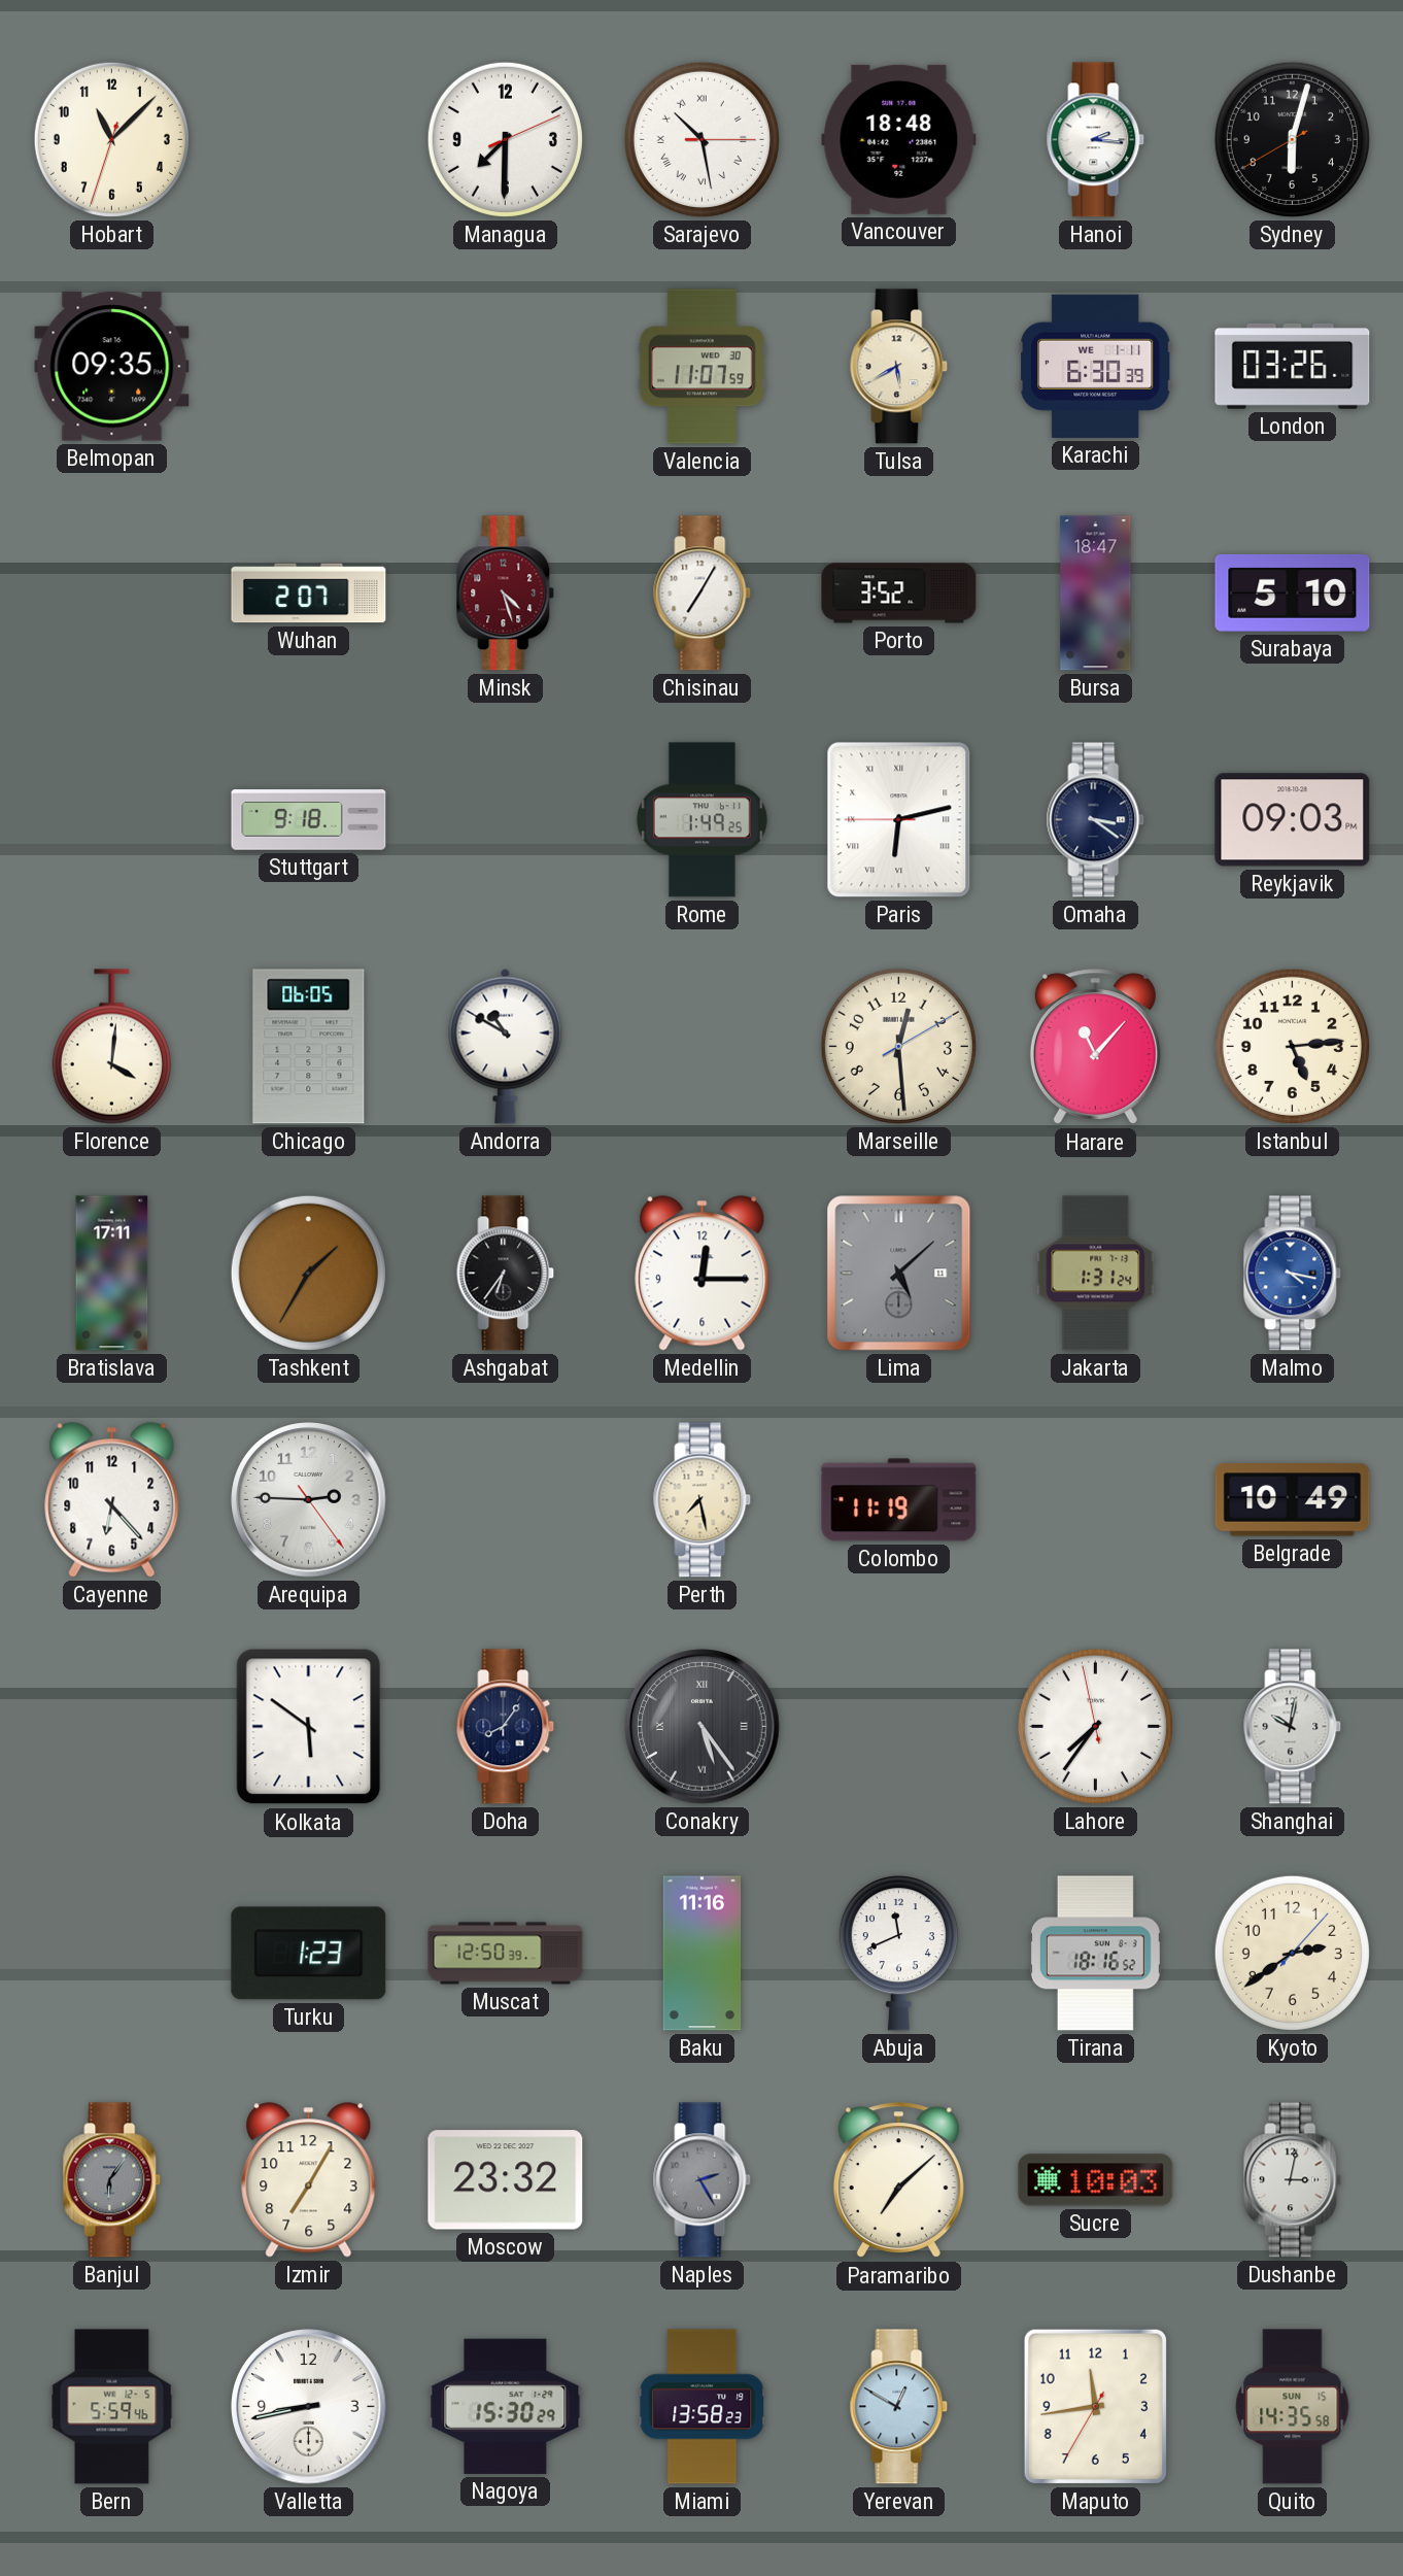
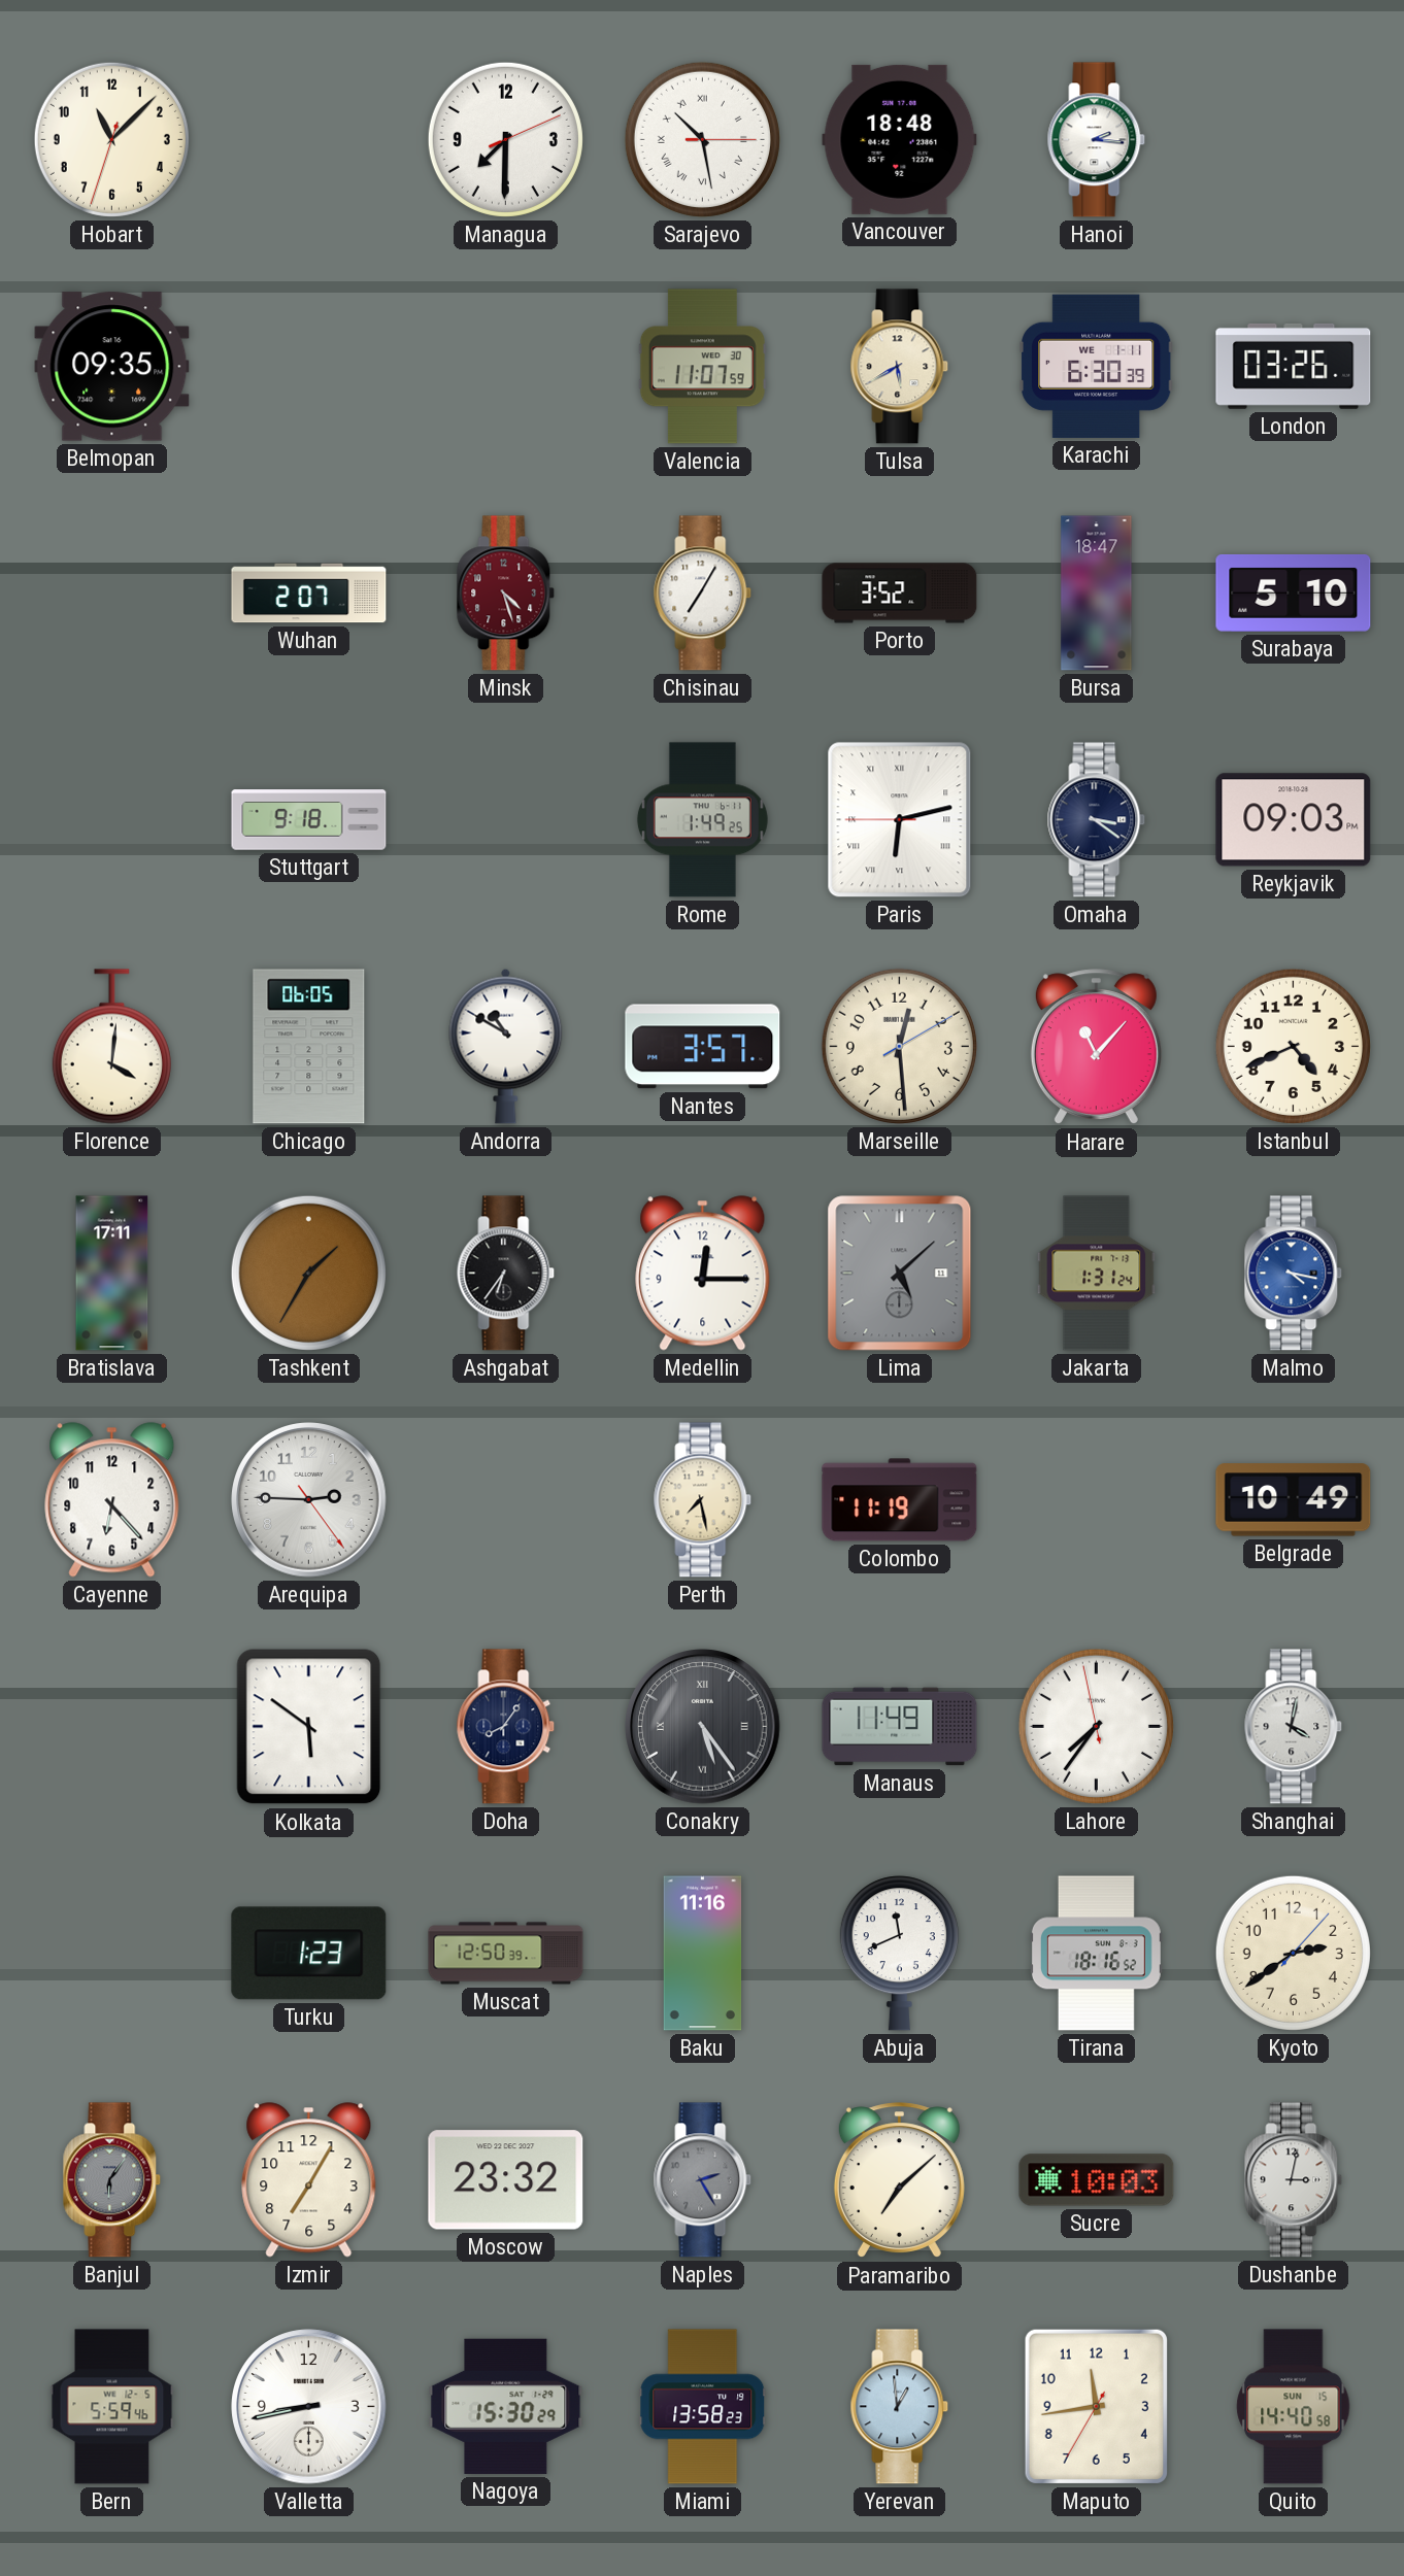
Sydney: 6:02 -> none (1292, 139)
Nantes: none -> 3:57 (703, 1047)
Istanbul: 5:14 -> 4:41 (1293, 1046)
Manaus: none -> 11:49 (900, 1727)
Shanghai: 10:02 -> 4:02 (1294, 1727)
Yerevan: 12:50 -> 12:59 (900, 2407)
Quito: 14:35 -> 14:40 (1294, 2407)
